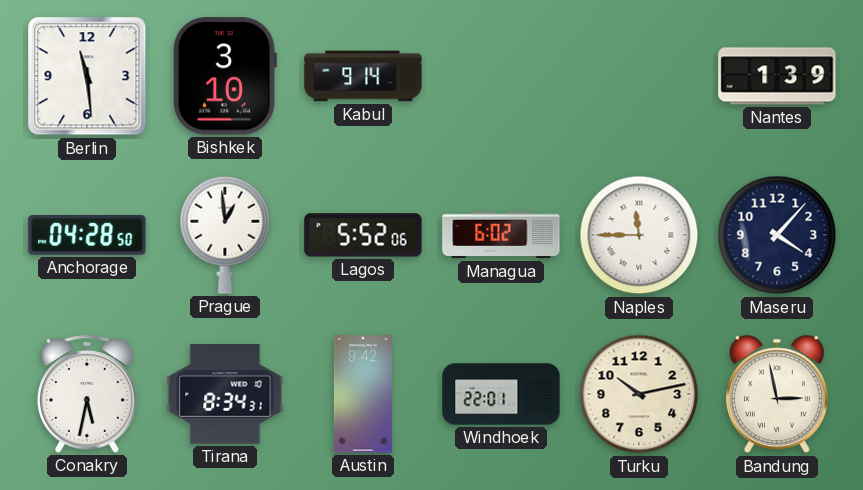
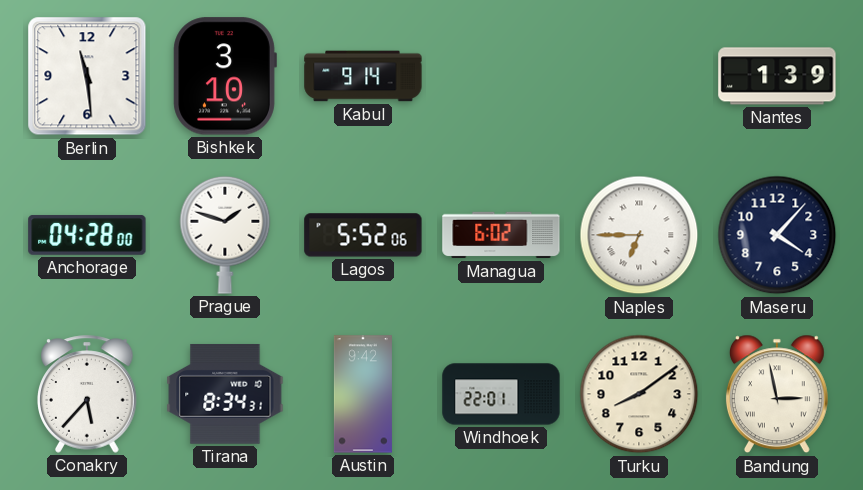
Anchorage: 04:28:50 -> 04:28:00 (87, 235)
Prague: 12:59 -> 1:48 (225, 235)
Naples: 11:45 -> 6:45 (639, 235)
Conakry: 5:32 -> 5:37 (87, 394)
Turku: 10:13 -> 8:09 (639, 394)
